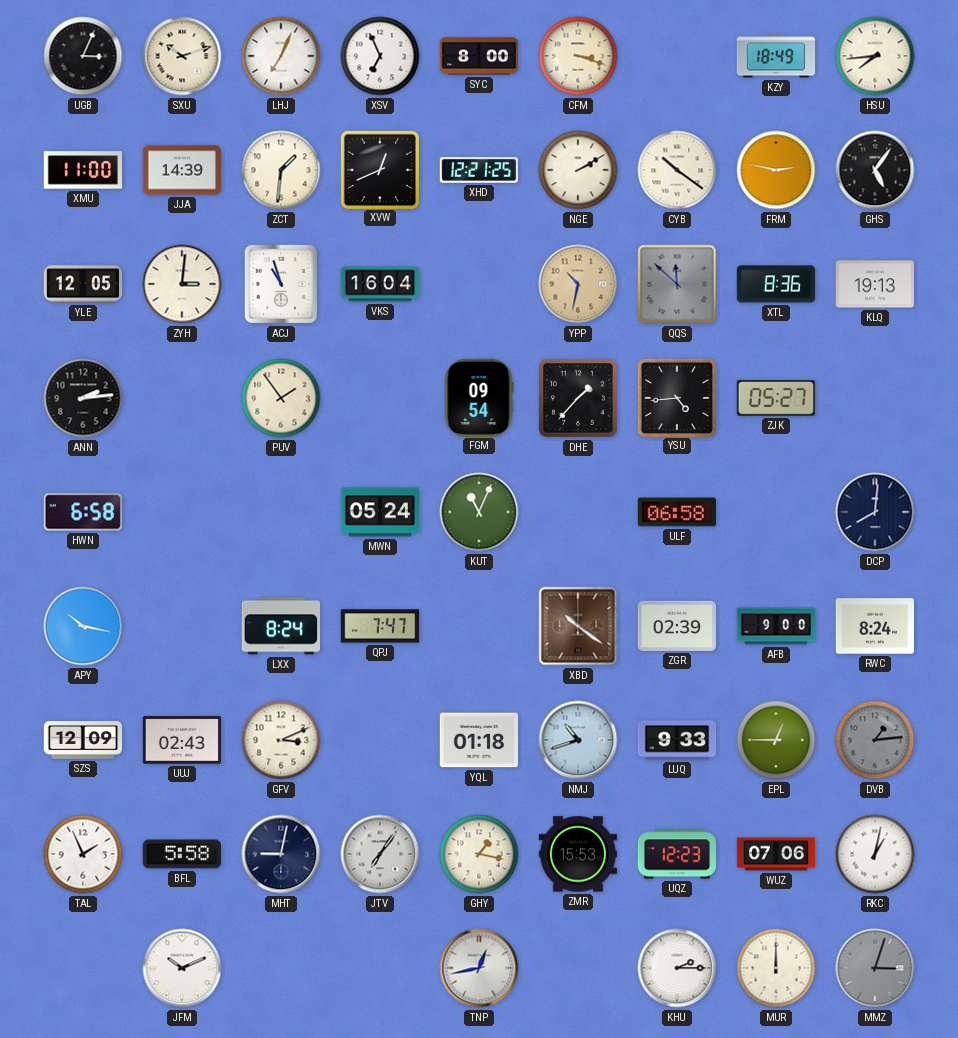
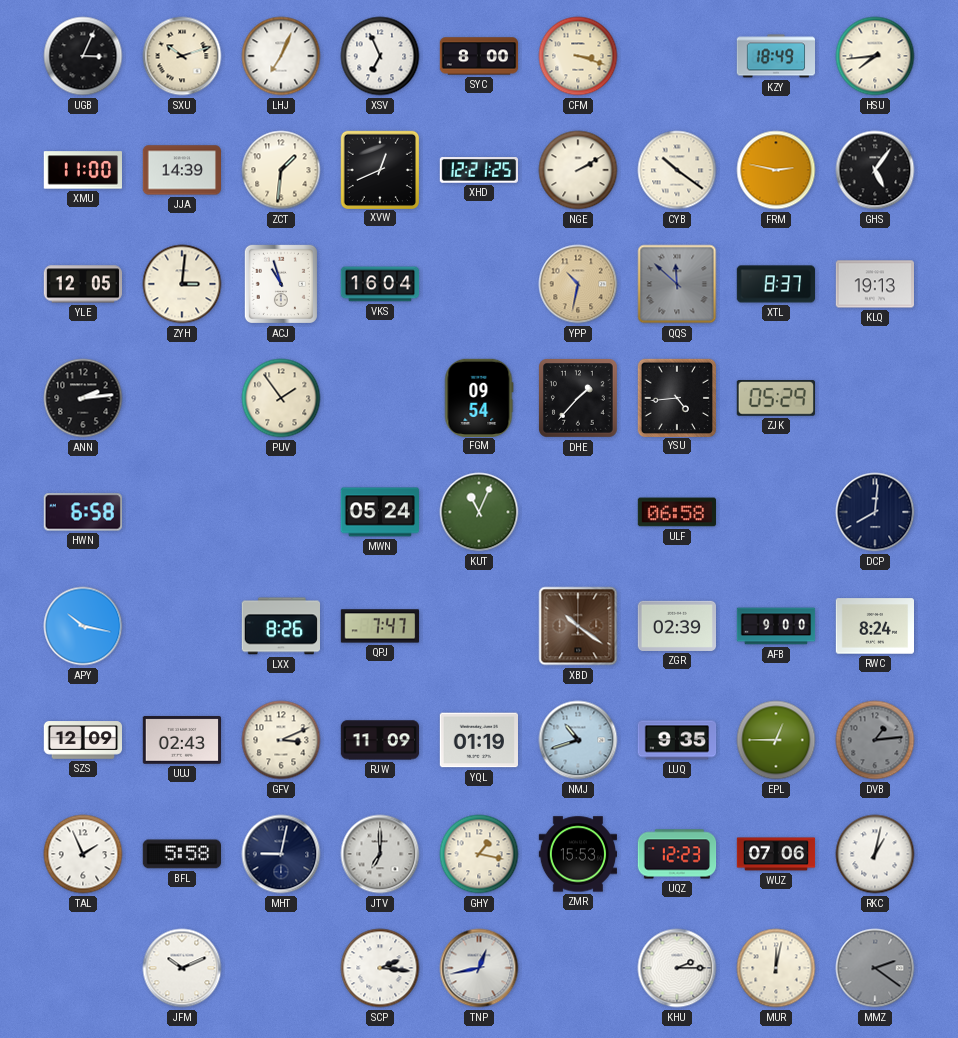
XTL: 8:36 -> 8:37 (776, 284)
ZJK: 05:27 -> 05:29 (775, 398)
LXX: 8:24 -> 8:26 (280, 626)
RJW: none -> 11:09 (380, 740)
YQL: 01:18 -> 01:19 (478, 740)
LUQ: 9:33 -> 9:35 (677, 740)
JTV: 7:06 -> 7:00 (380, 854)
SCP: none -> 2:16 (380, 968)
MUR: 12:00 -> 12:02 (776, 968)
MMZ: 3:03 -> 2:21 (875, 968)
